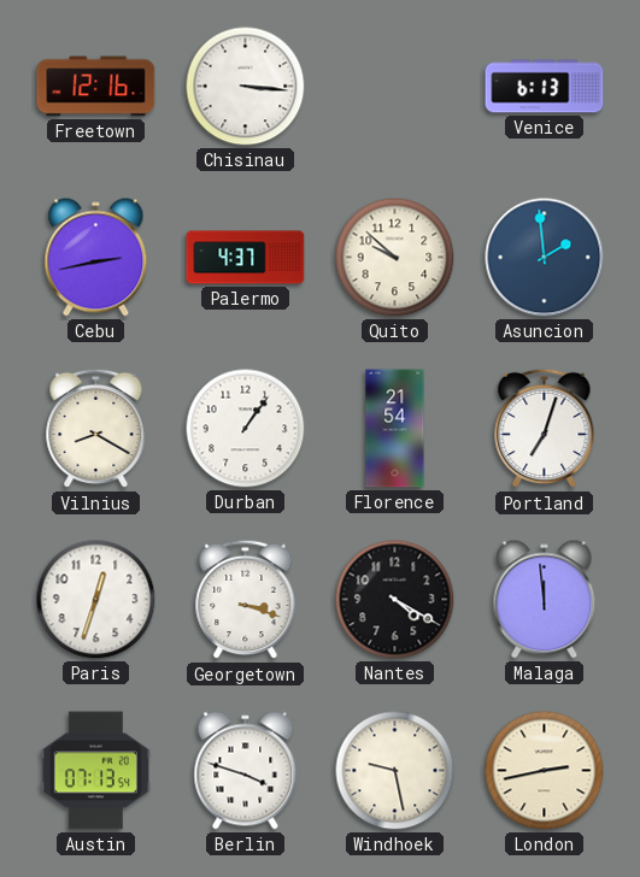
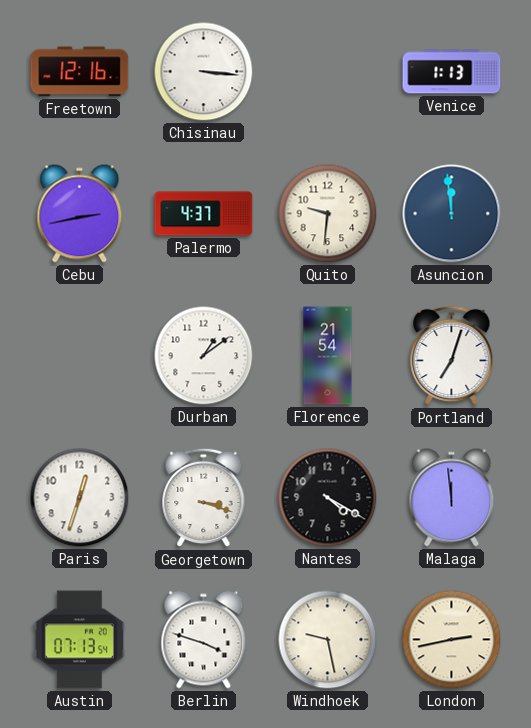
Venice: 6:13 -> 1:13 (452, 72)
Quito: 9:52 -> 9:31 (328, 214)
Asuncion: 1:59 -> 11:59 (452, 214)
Vilnius: 8:20 -> none (96, 429)
Durban: 1:06 -> 1:09 (204, 356)
